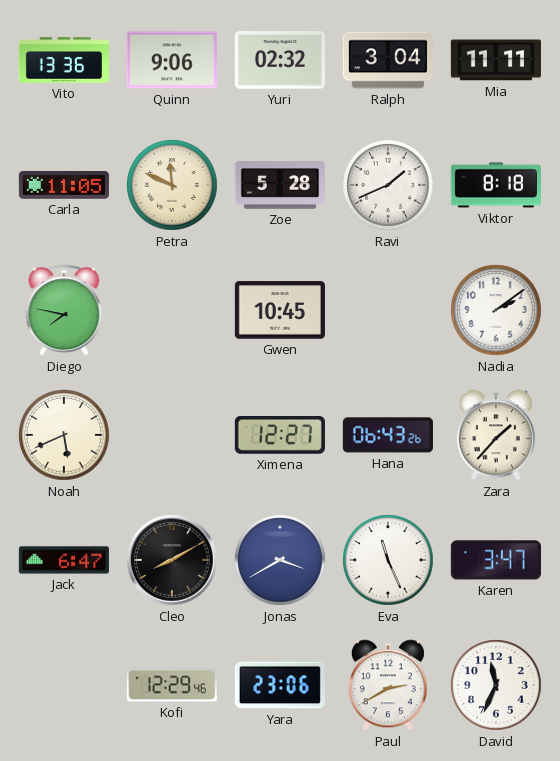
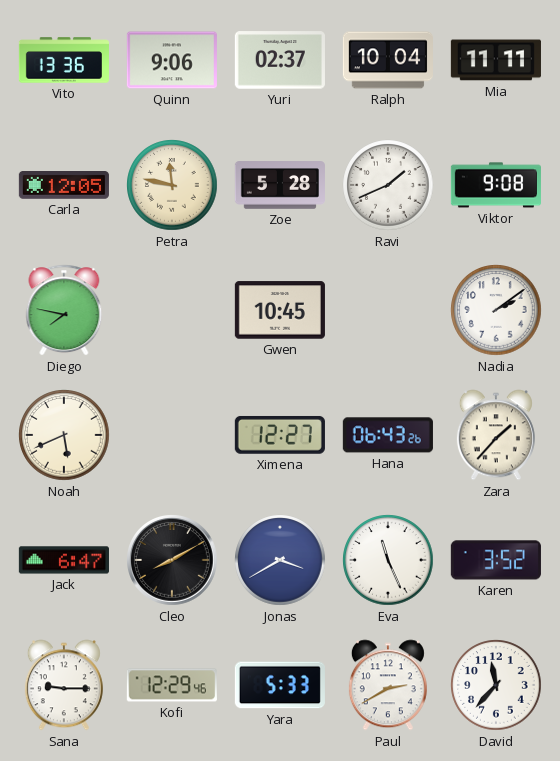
Yuri: 02:32 -> 02:37 (280, 60)
Ralph: 3:04 -> 10:04 (388, 60)
Carla: 11:05 -> 12:05 (64, 186)
Petra: 11:49 -> 11:47 (172, 185)
Viktor: 8:18 -> 9:08 (496, 185)
Karen: 3:47 -> 3:52 (496, 560)
Sana: none -> 9:15 (64, 685)
Yara: 23:06 -> 5:33 (280, 685)
David: 11:34 -> 11:37 (496, 685)
